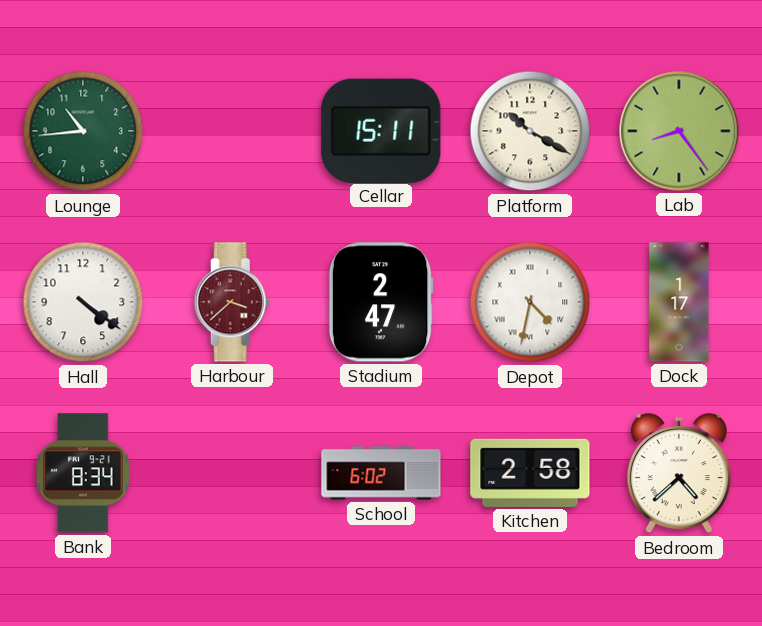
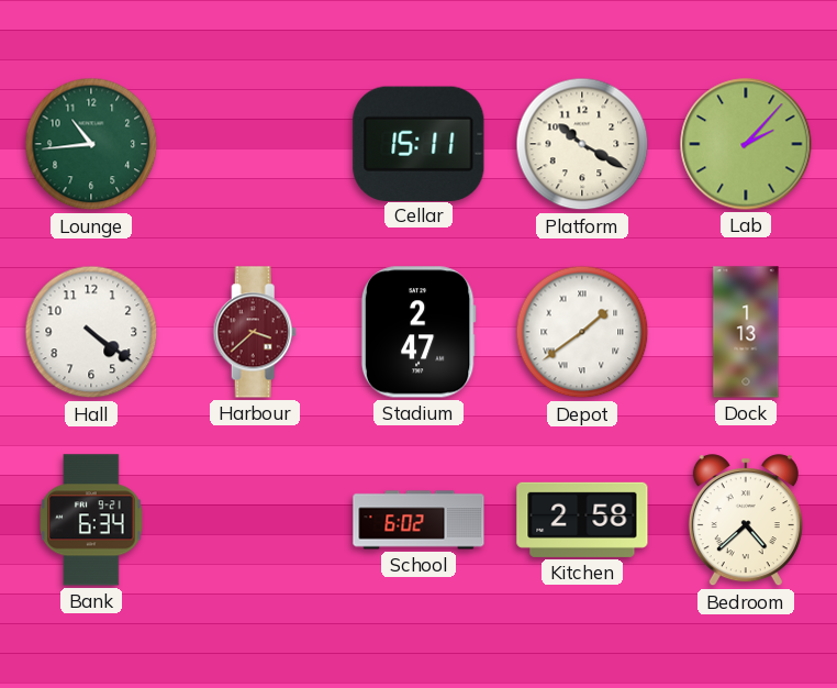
Lab: 8:24 -> 2:07 (746, 144)
Depot: 4:32 -> 1:39 (582, 332)
Dock: 1:17 -> 1:13 (746, 332)
Bank: 8:34 -> 6:34 (91, 520)
